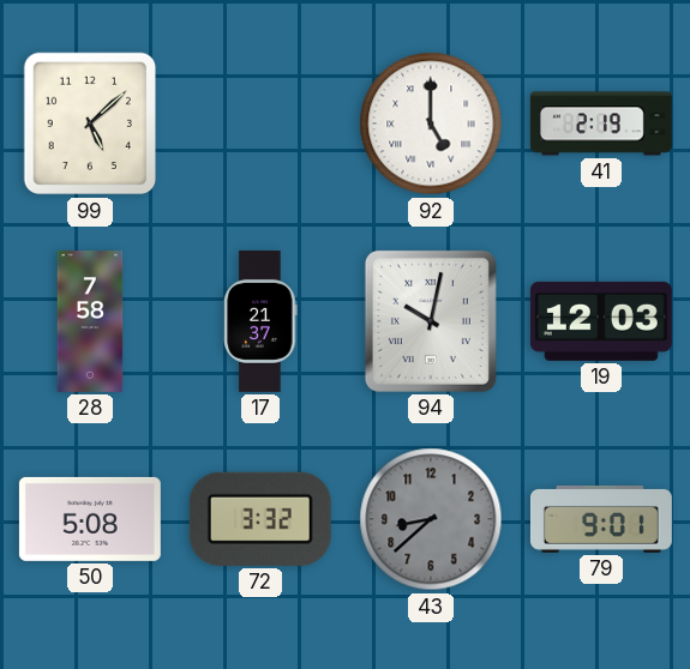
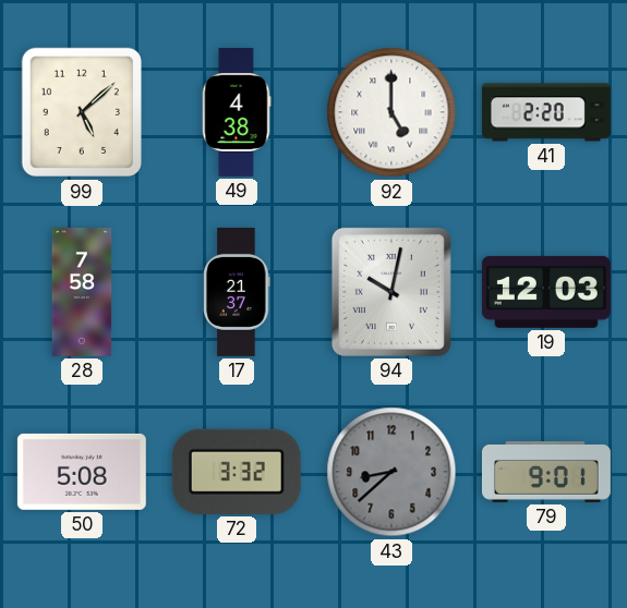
49: none -> 4:38 (237, 112)
41: 2:19 -> 2:20 (546, 112)
